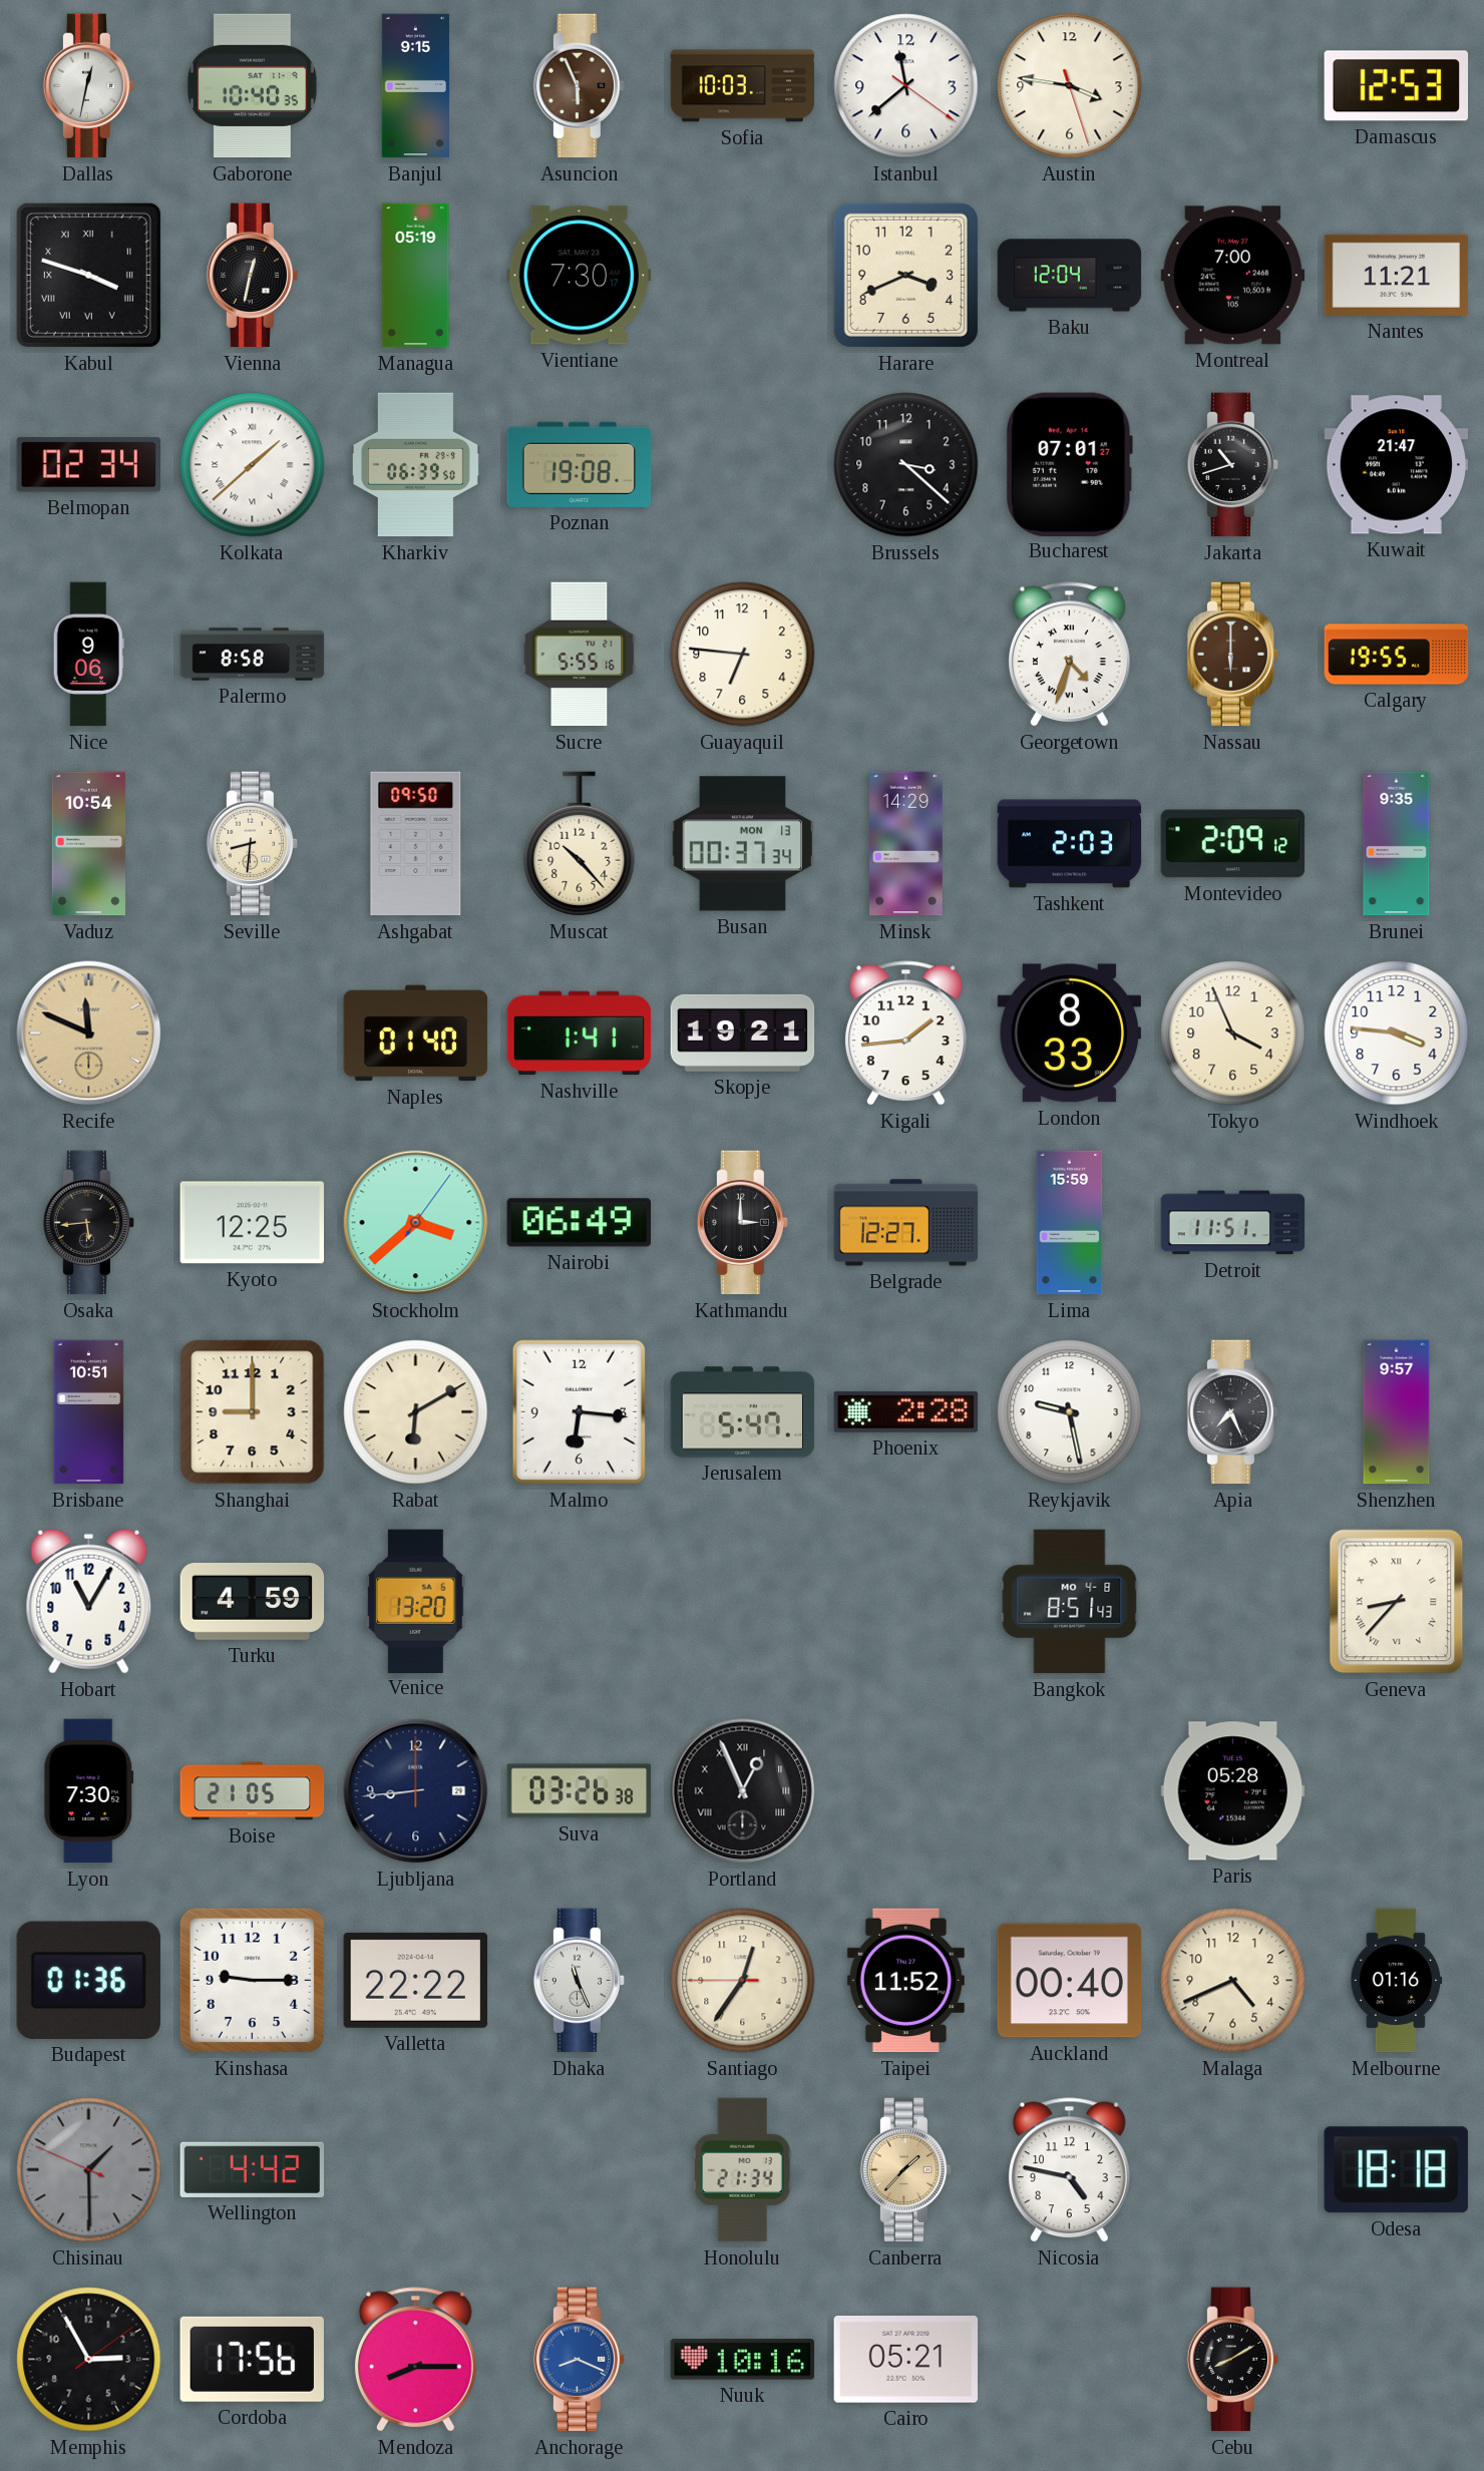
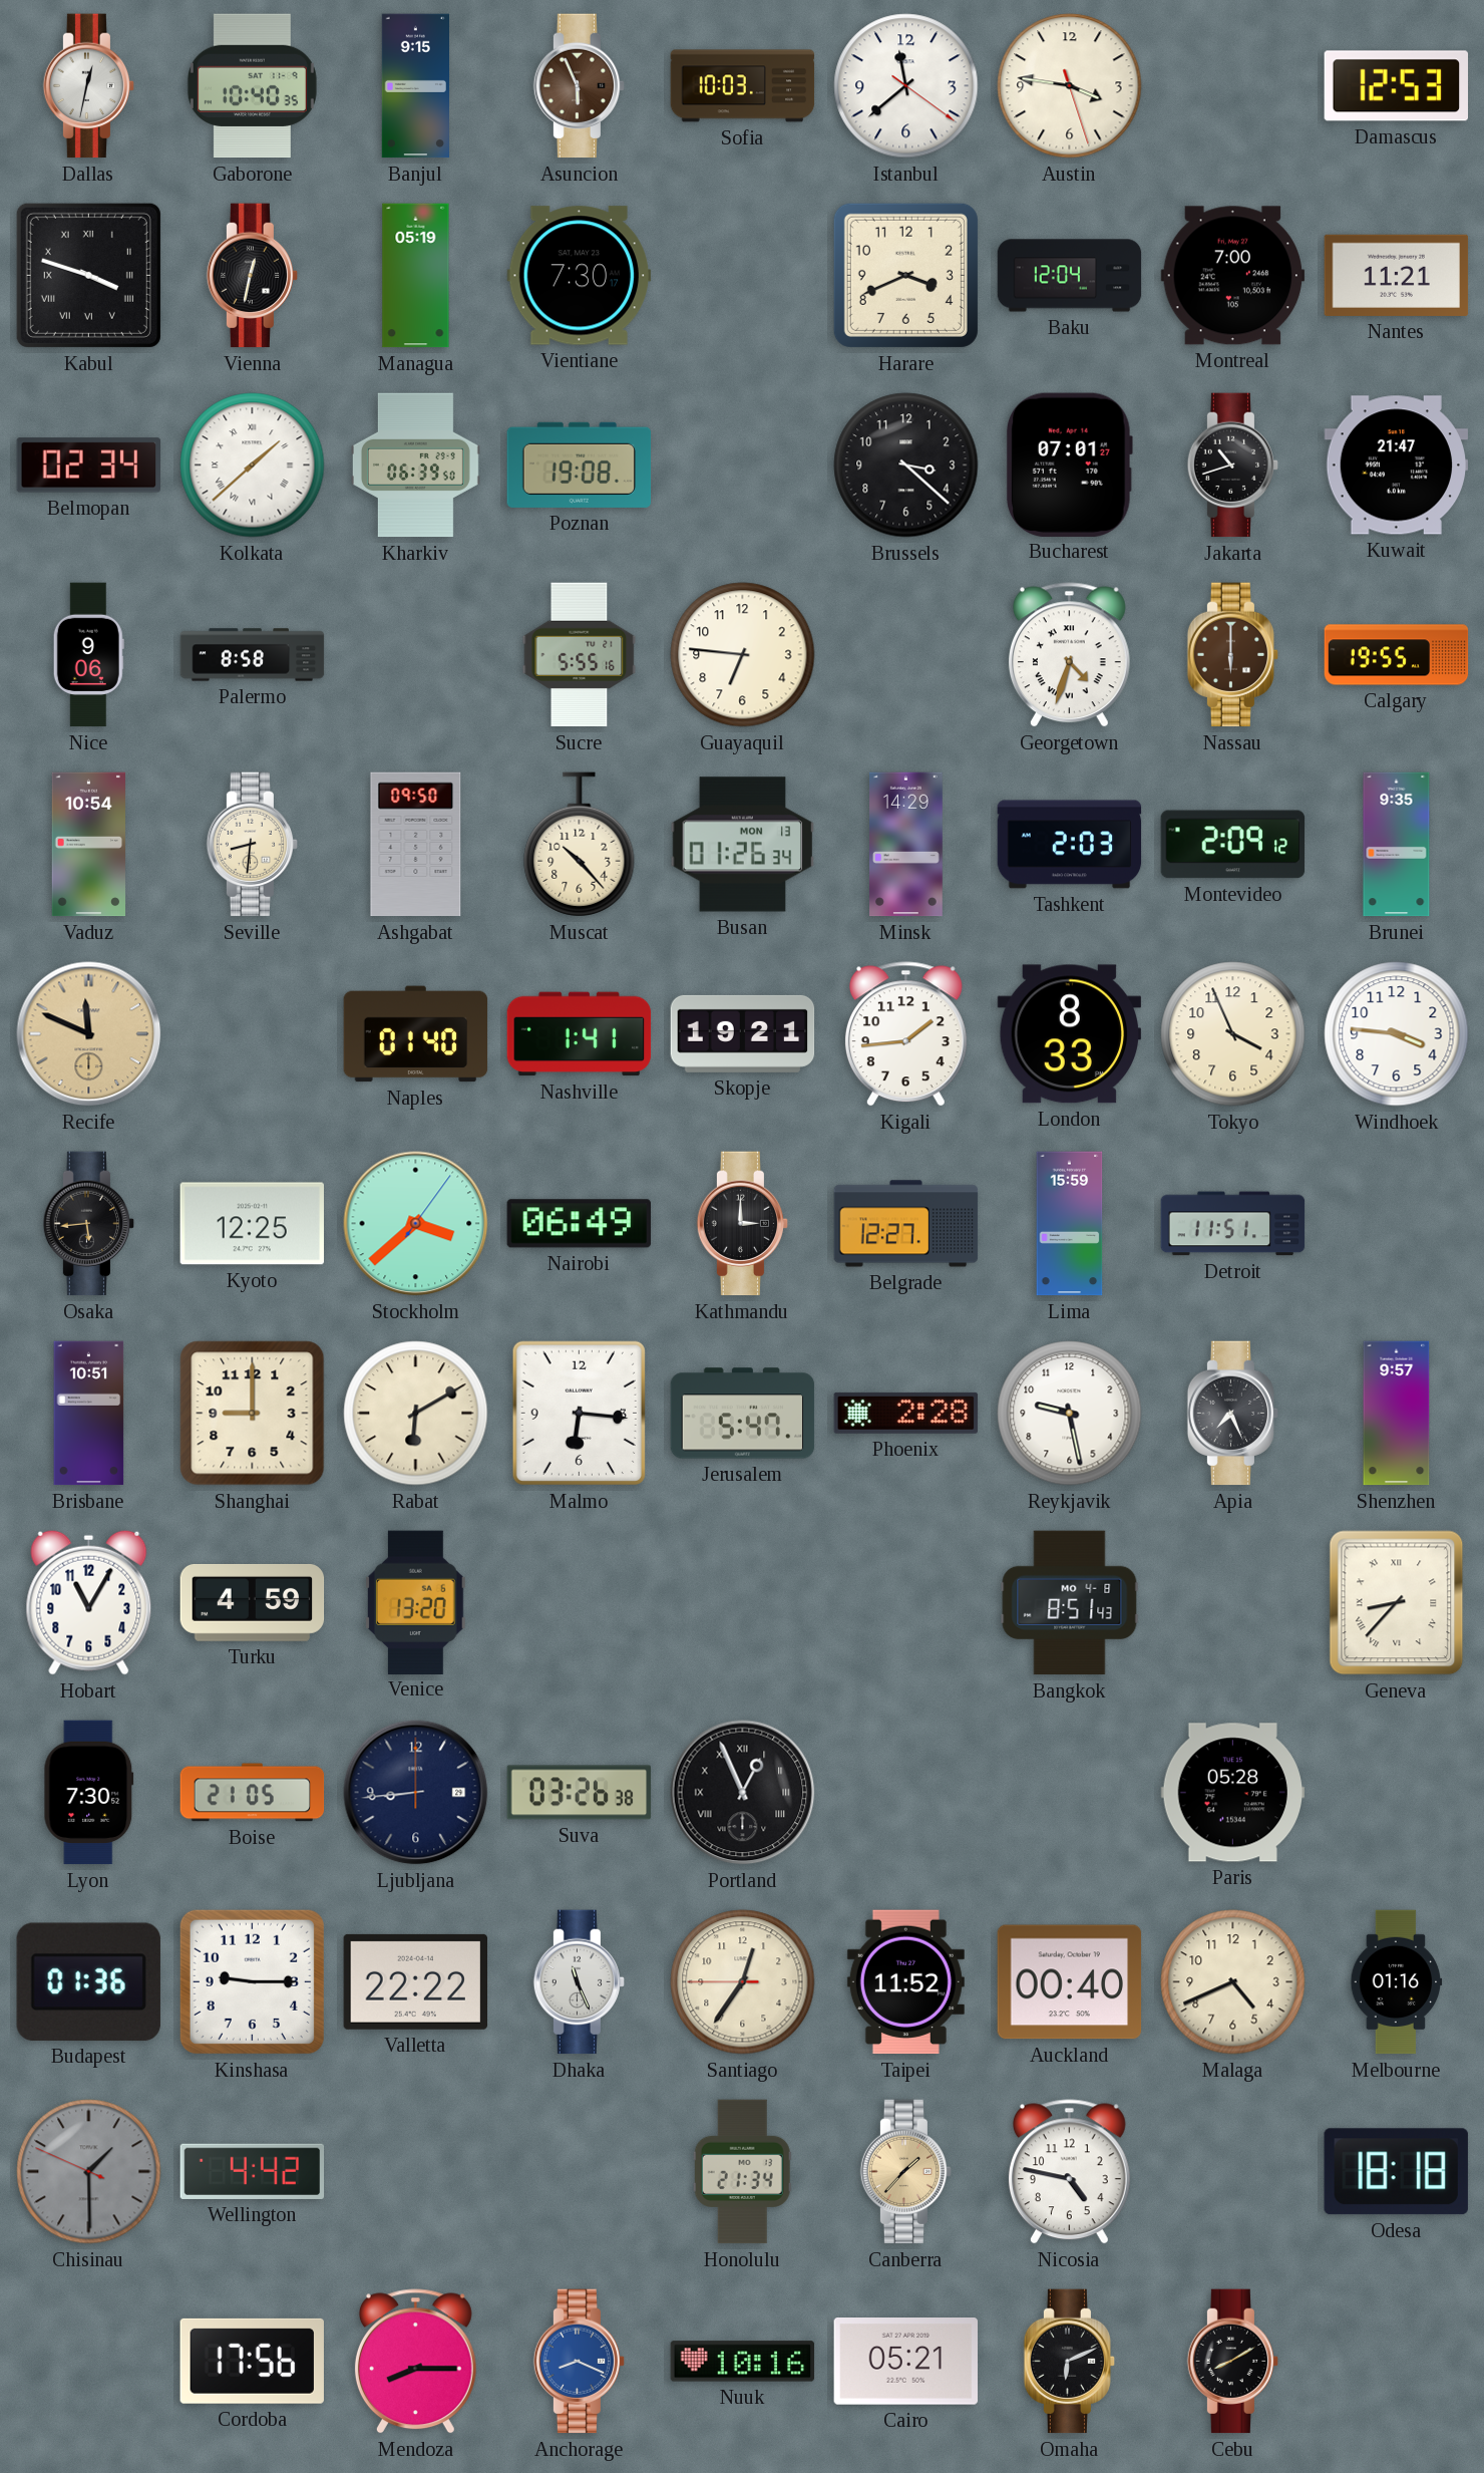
Busan: 00:37 -> 01:26 (743, 845)
Memphis: 2:55 -> none (89, 2360)
Omaha: none -> 6:11 (1070, 2362)
